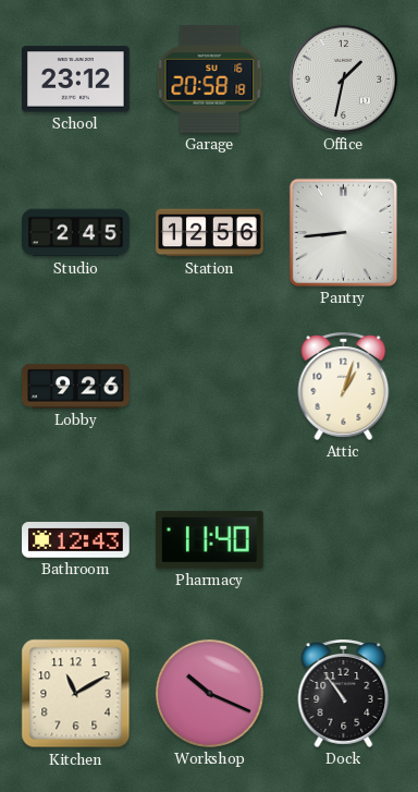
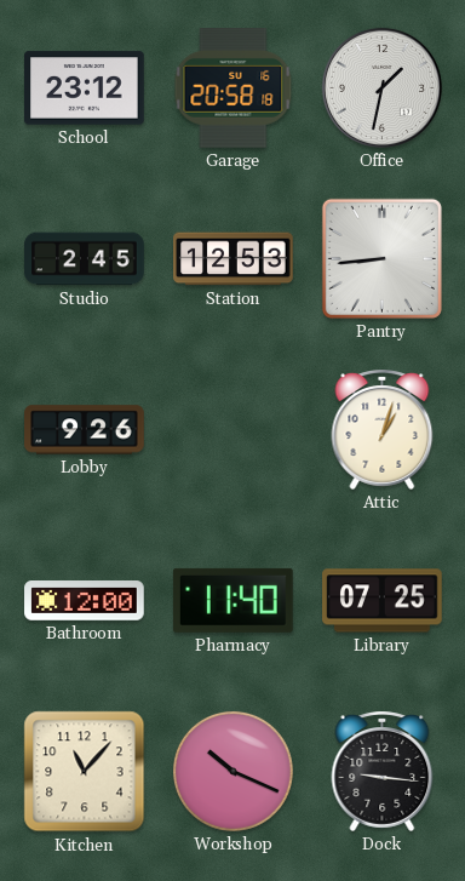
Station: 12:56 -> 12:53 (234, 259)
Bathroom: 12:43 -> 12:00 (85, 601)
Library: none -> 07:25 (383, 601)
Kitchen: 11:10 -> 11:07 (85, 772)
Dock: 10:54 -> 9:16 (383, 771)
